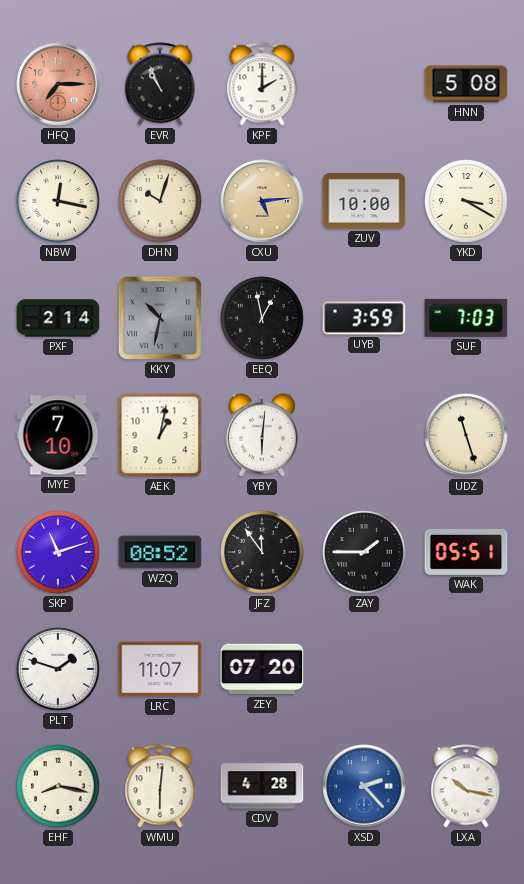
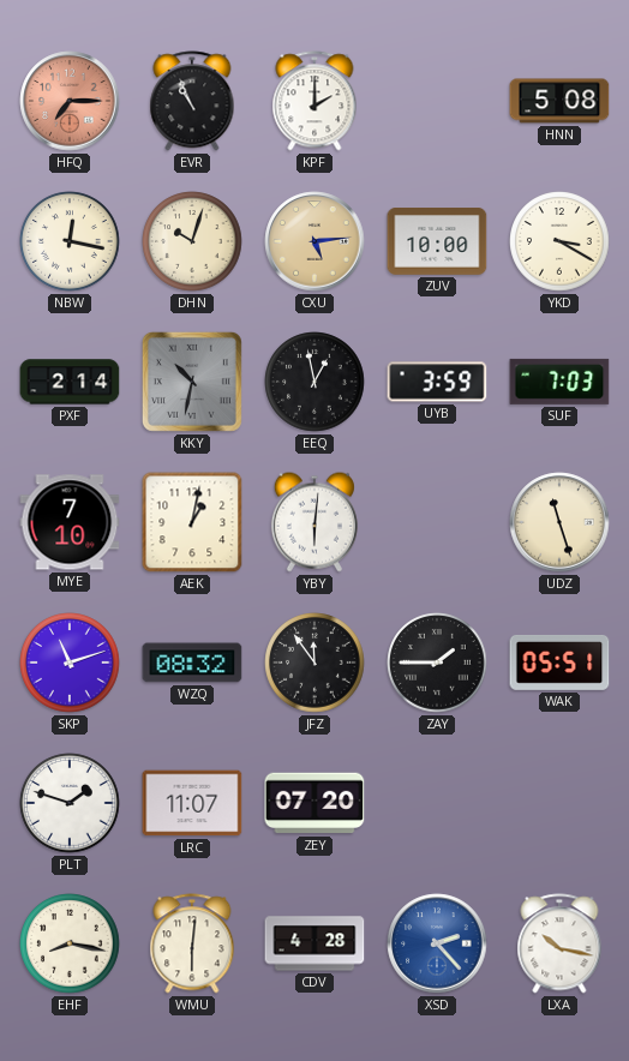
WZQ: 08:52 -> 08:32 (192, 663)
